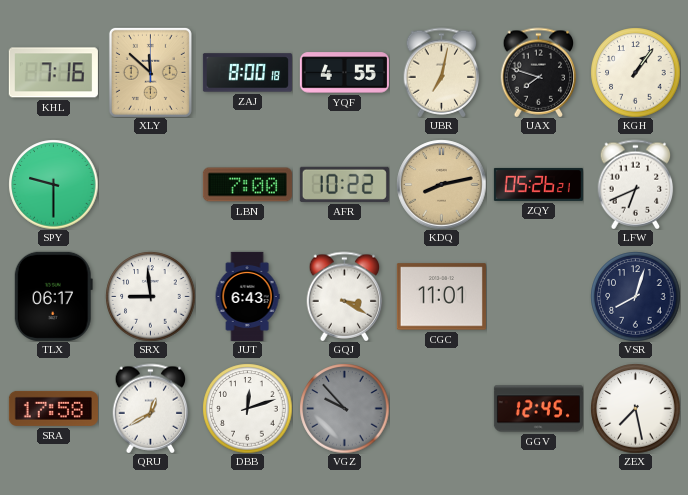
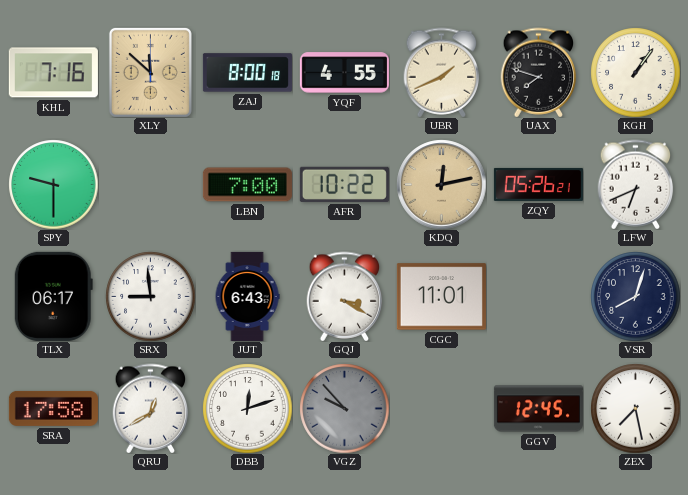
UBR: 7:02 -> 1:41 (442, 72)
KDQ: 8:13 -> 12:13 (441, 184)
